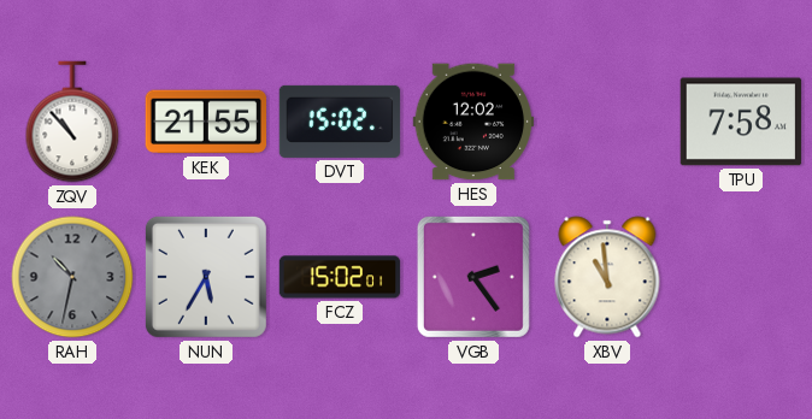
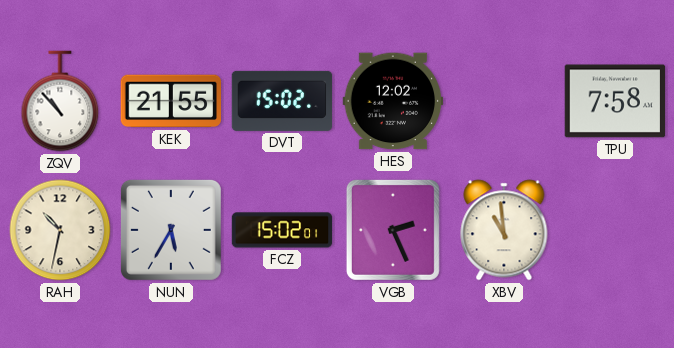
RAH dial: grey -> cream (60, 230)
VGB: 2:24 -> 2:26 (393, 230)
